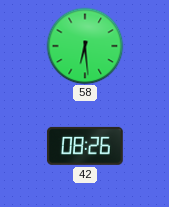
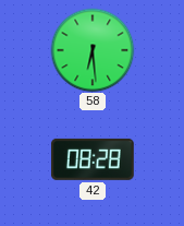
42: 08:26 -> 08:28 (93, 159)
